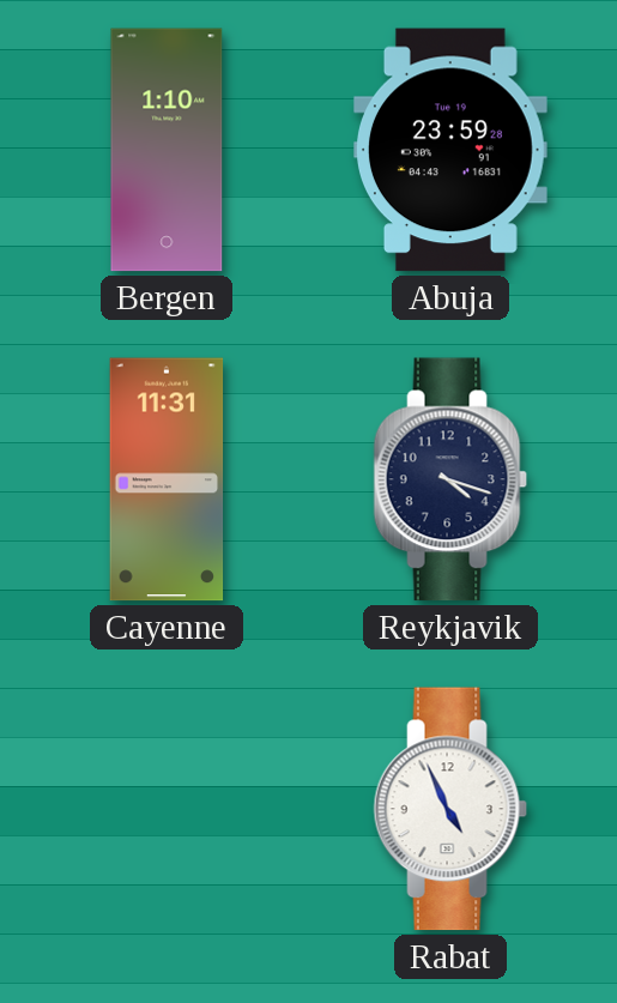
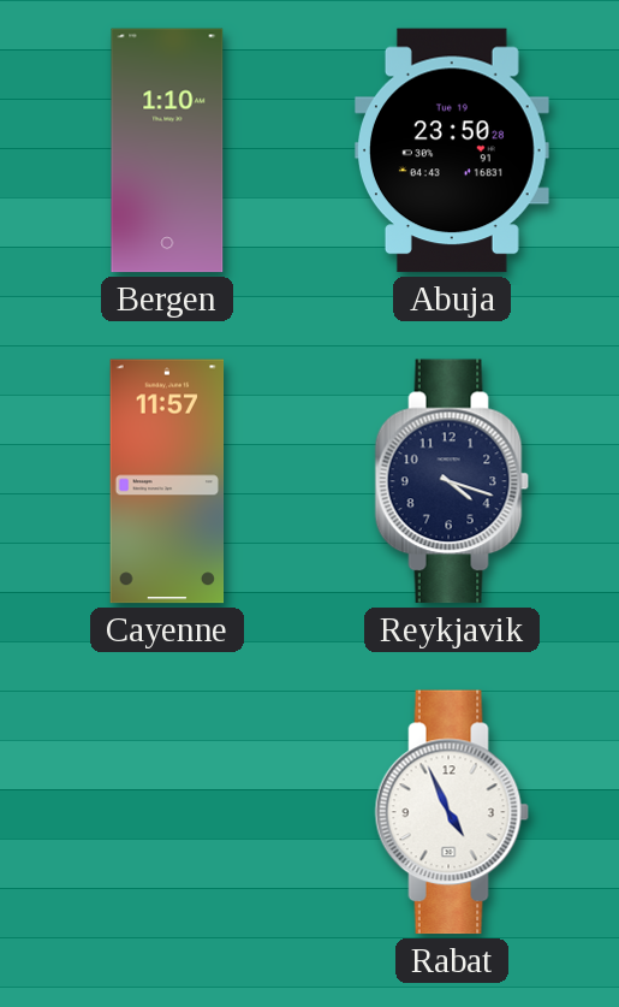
Abuja: 23:59 -> 23:50 (452, 150)
Cayenne: 11:31 -> 11:57 (167, 481)
